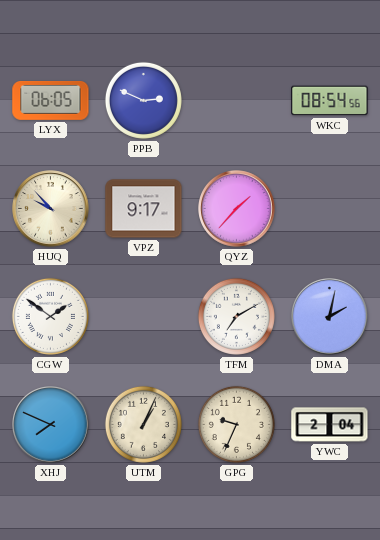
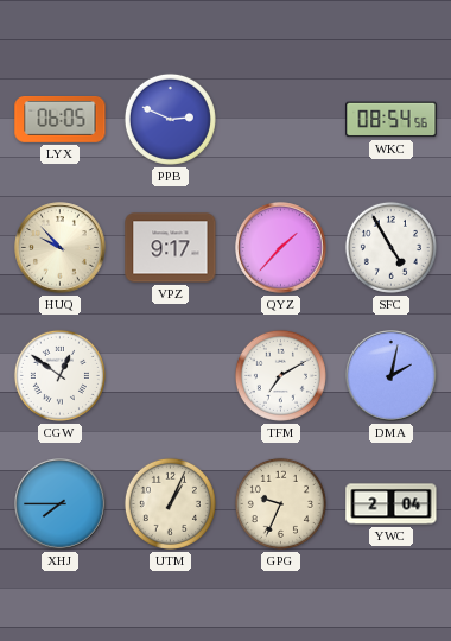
SFC: none -> 4:55 (390, 247)
CGW: 1:51 -> 12:51 (59, 375)
XHJ: 7:49 -> 7:45 (61, 504)
